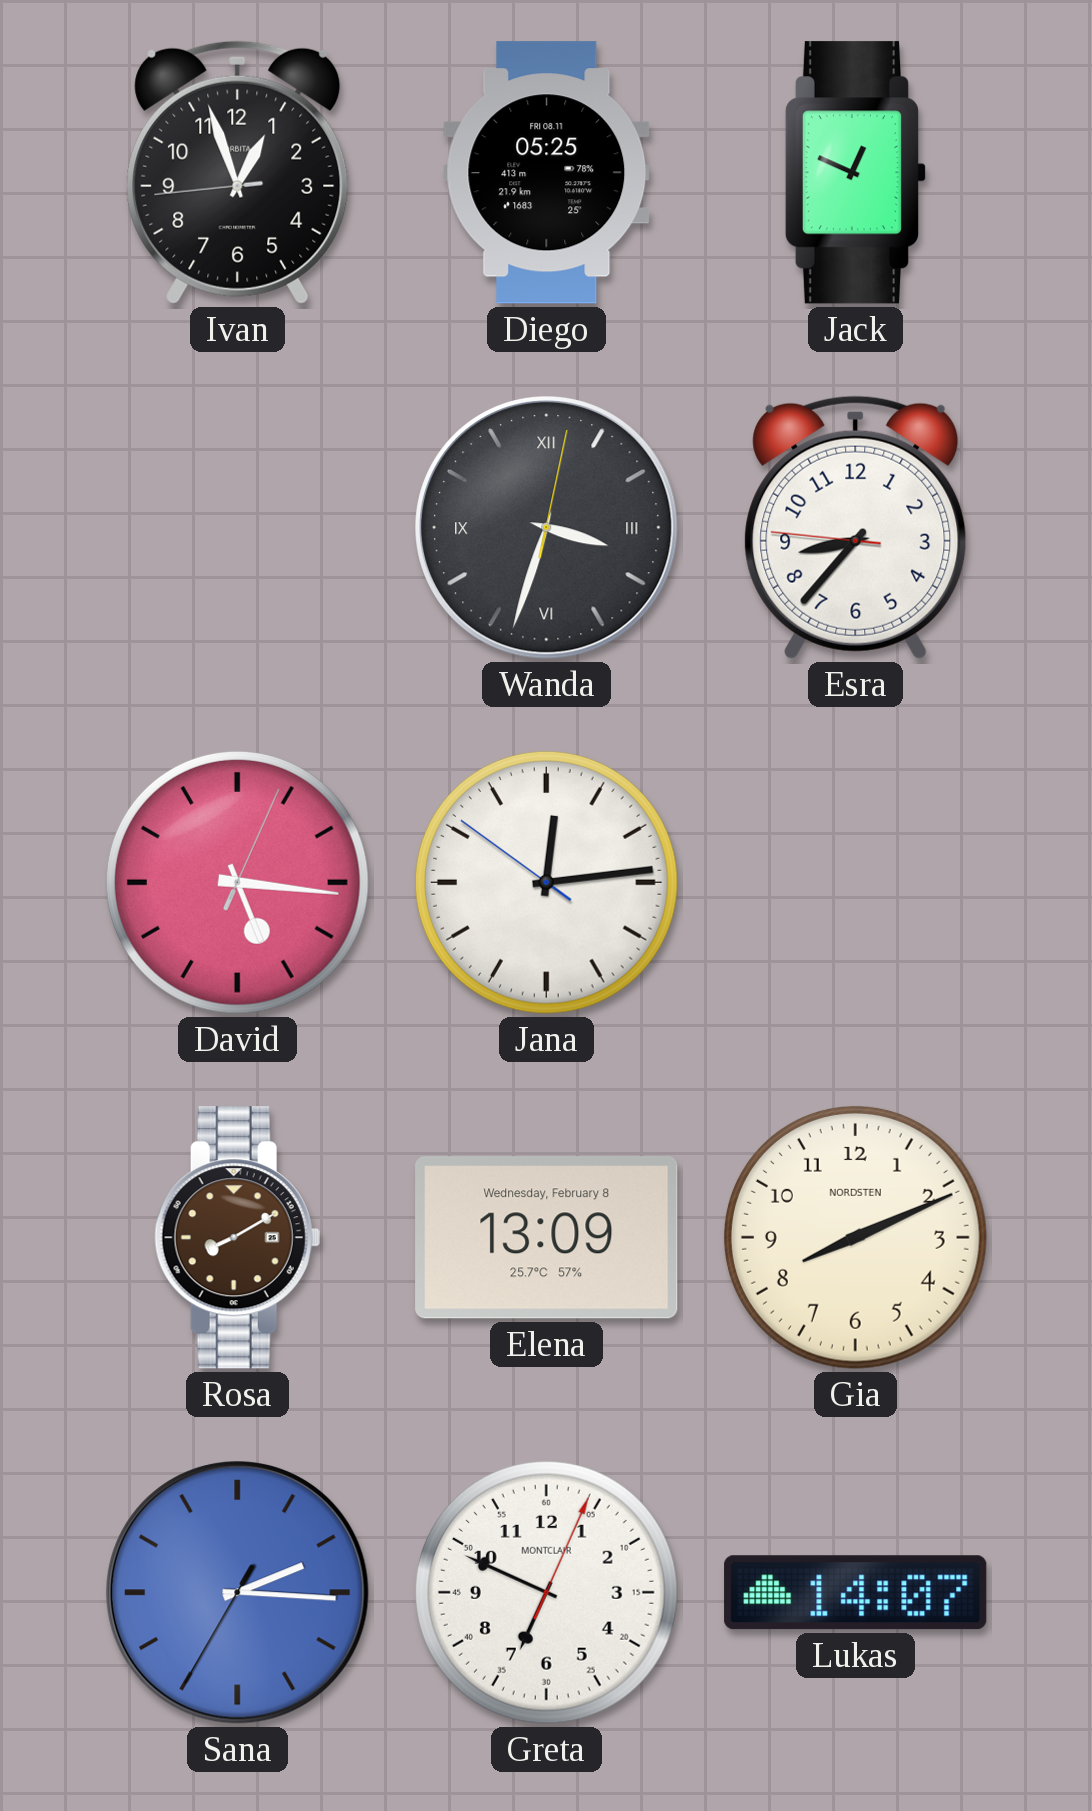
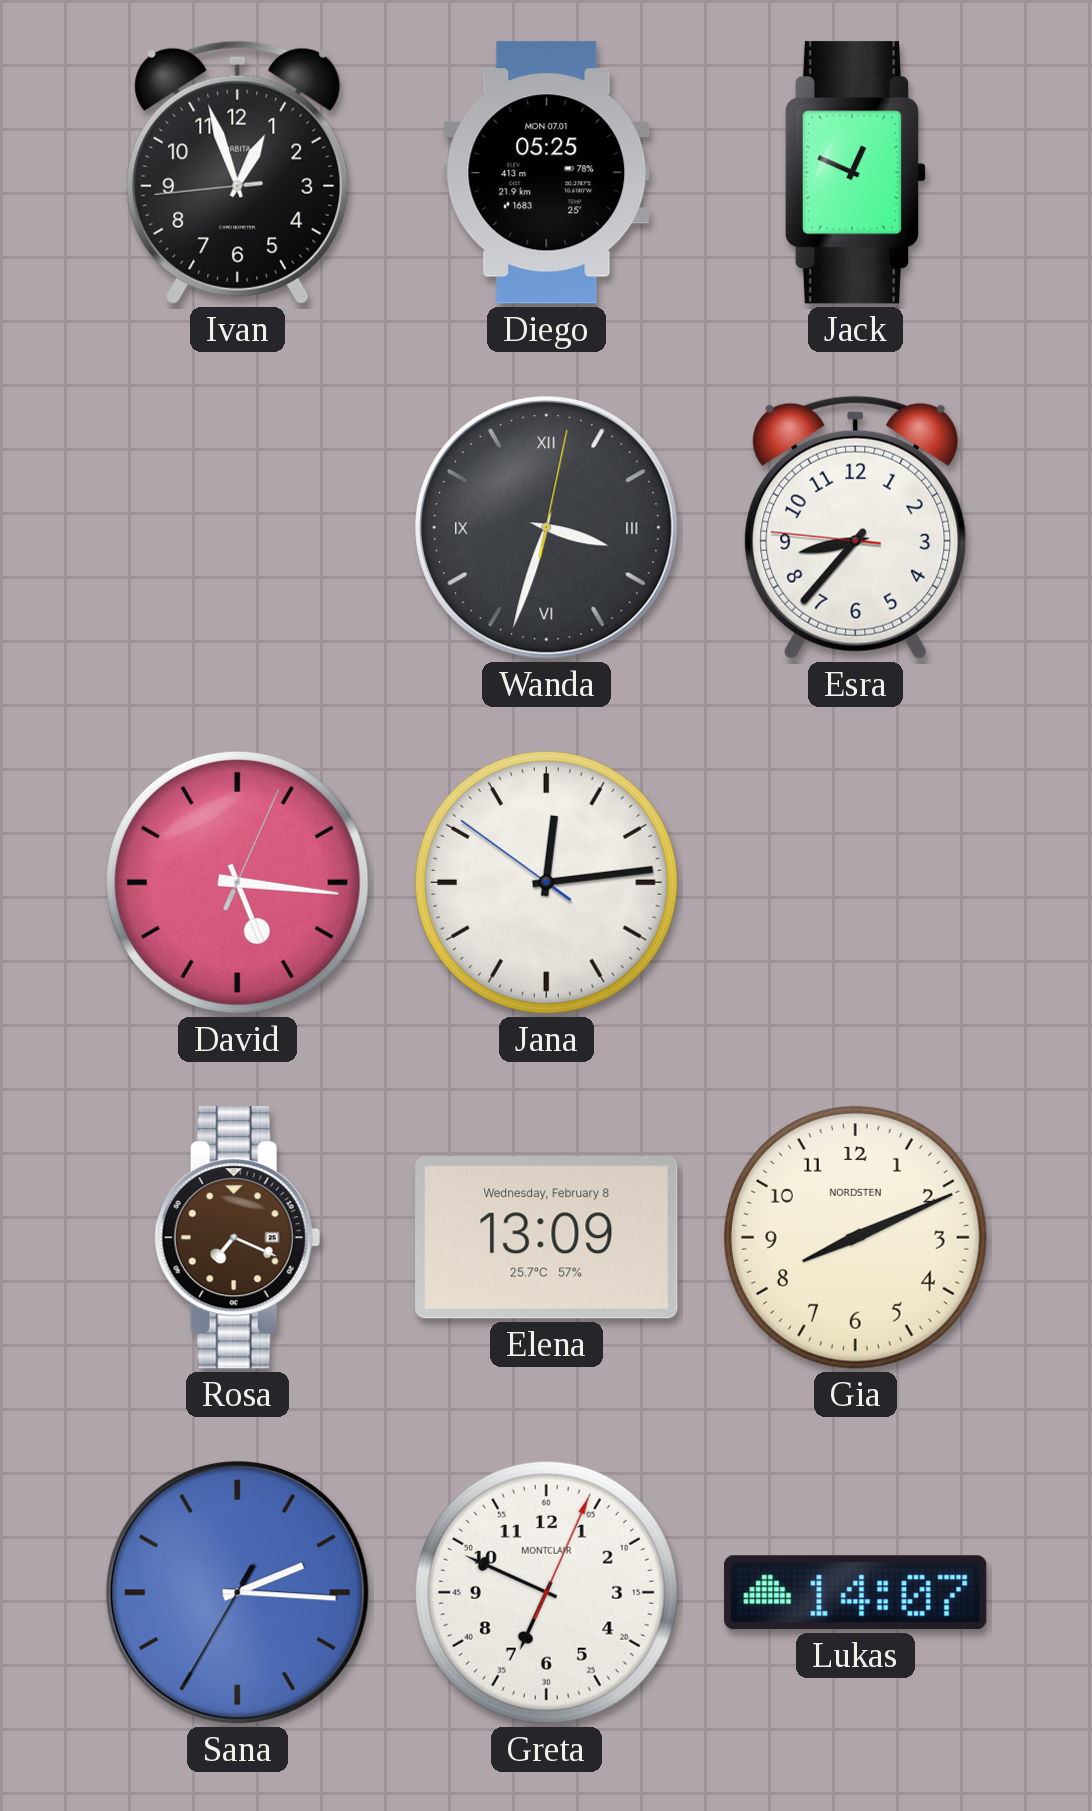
Diego date: FRI 08.11 -> MON 07.01 (547, 173)
Rosa: 8:10 -> 7:19 (237, 1238)
